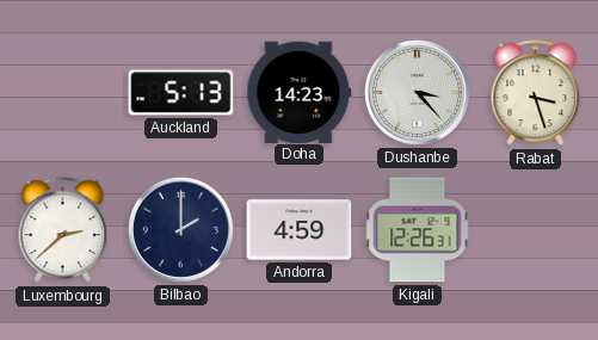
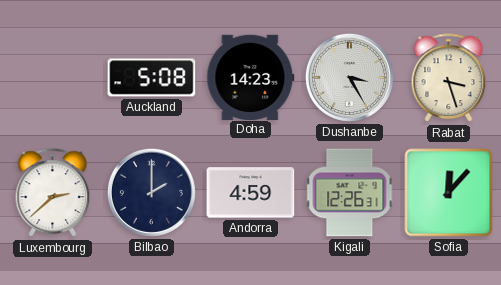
Auckland: 5:13 -> 5:08 (152, 78)
Dushanbe: 3:23 -> 3:25 (349, 77)
Sofia: none -> 12:07 (449, 193)
